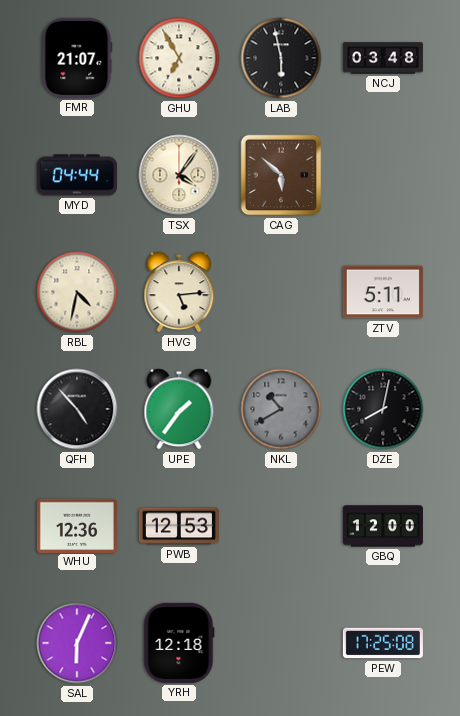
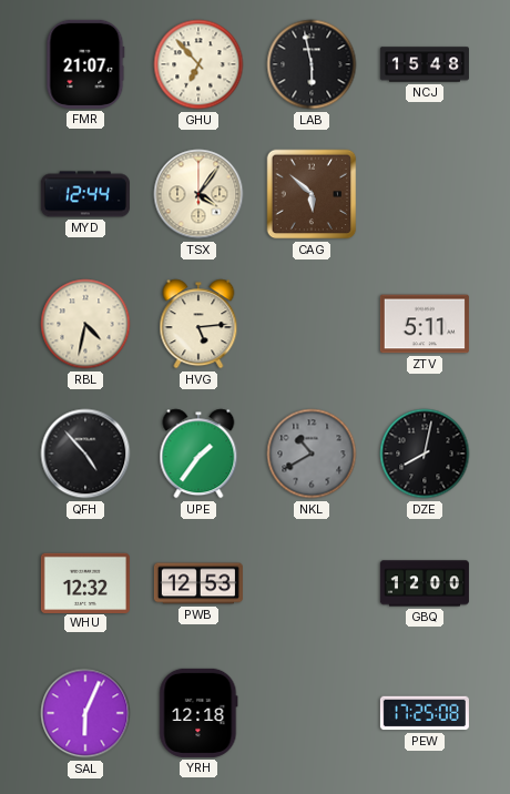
GHU: 6:55 -> 6:53 (198, 64)
NCJ: 03:48 -> 15:48 (425, 64)
MYD: 04:44 -> 12:44 (85, 194)
WHU: 12:36 -> 12:32 (85, 582)
